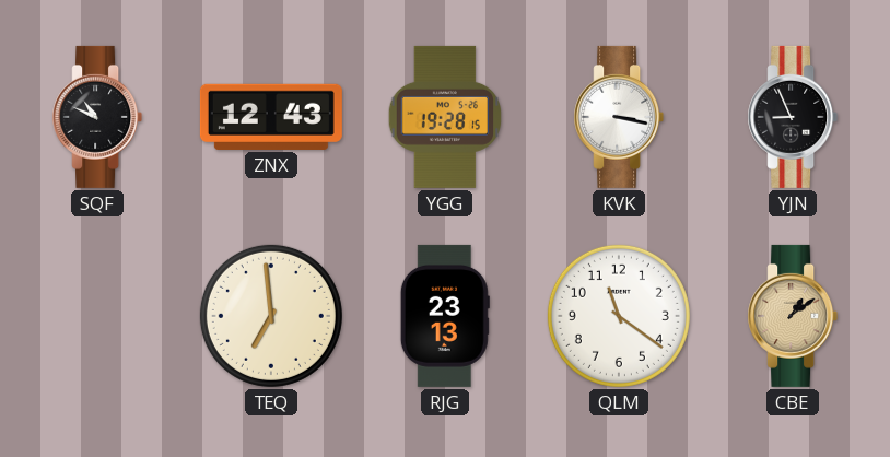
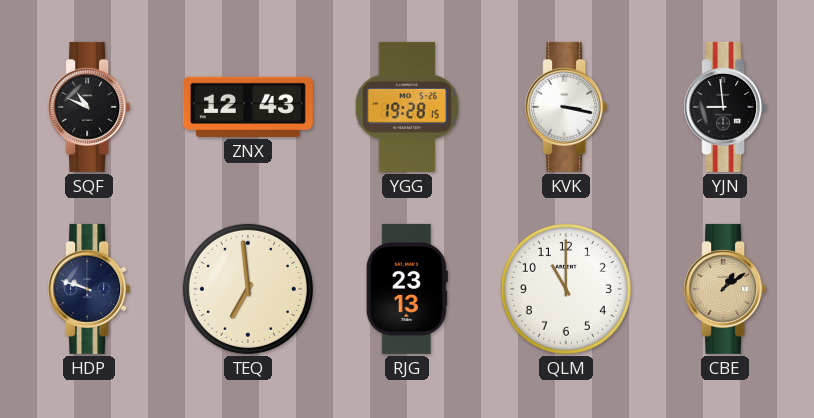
YJN: 8:56 -> 8:59 (725, 107)
HDP: none -> 9:48 (89, 289)
QLM: 11:21 -> 11:00 (566, 289)
